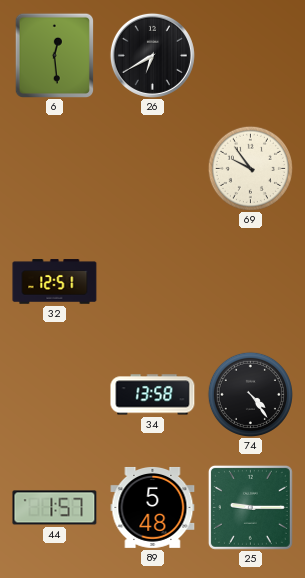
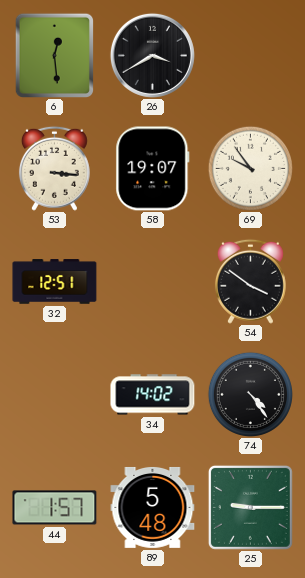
26: 6:40 -> 3:40 (152, 55)
53: none -> 3:16 (54, 168)
58: none -> 19:07 (153, 169)
54: none -> 3:51 (250, 281)
34: 13:58 -> 14:02 (153, 395)
